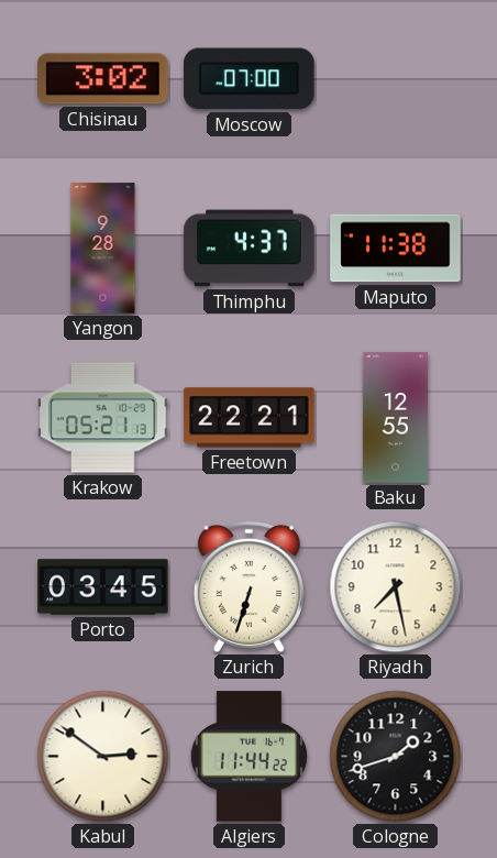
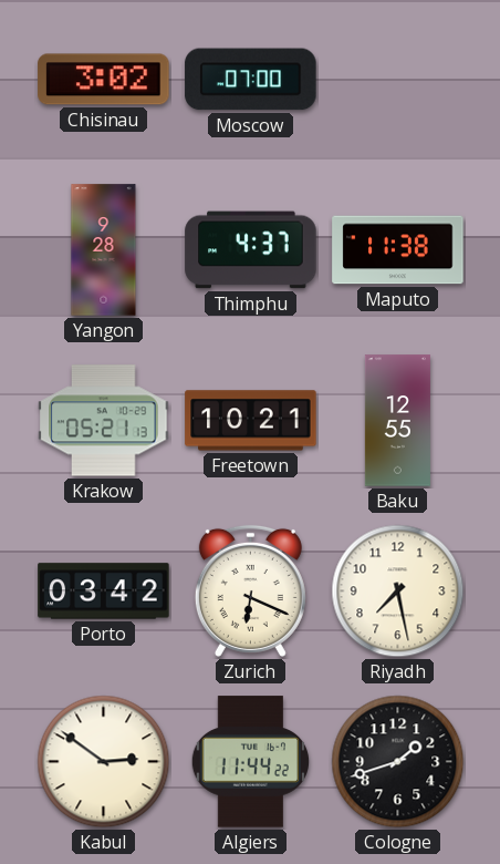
Freetown: 22:21 -> 10:21 (251, 421)
Porto: 03:45 -> 03:42 (104, 592)
Zurich: 6:33 -> 6:19 (250, 590)
